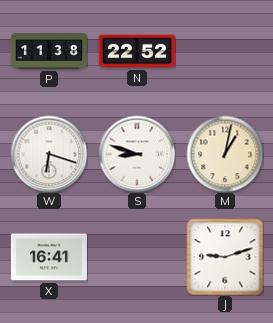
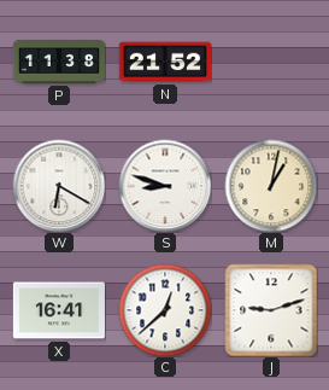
N: 22:52 -> 21:52 (165, 62)
W: 6:18 -> 6:20 (59, 186)
C: none -> 12:38 (165, 310)
